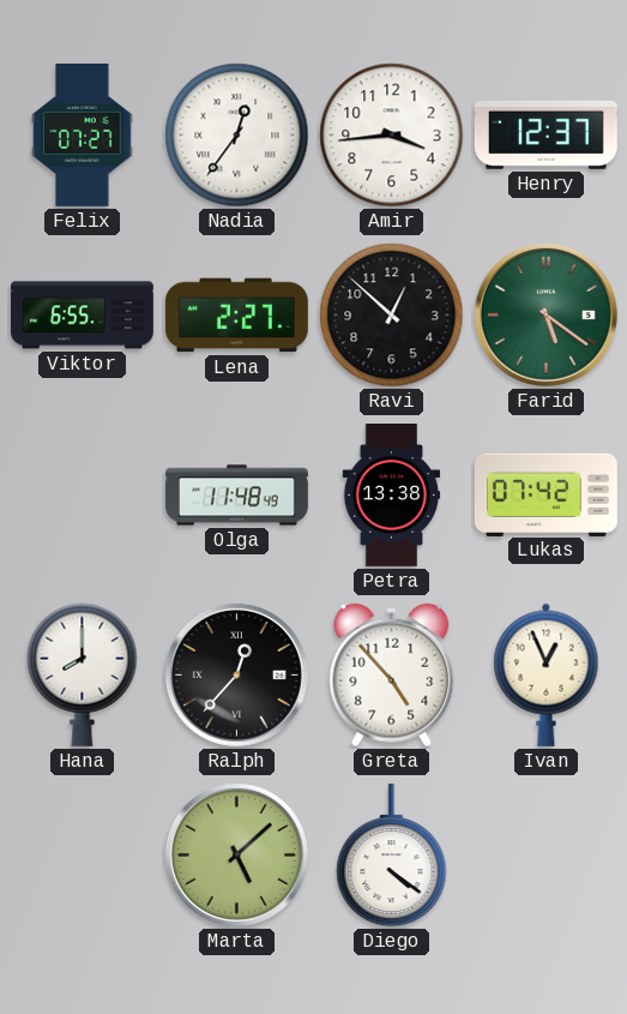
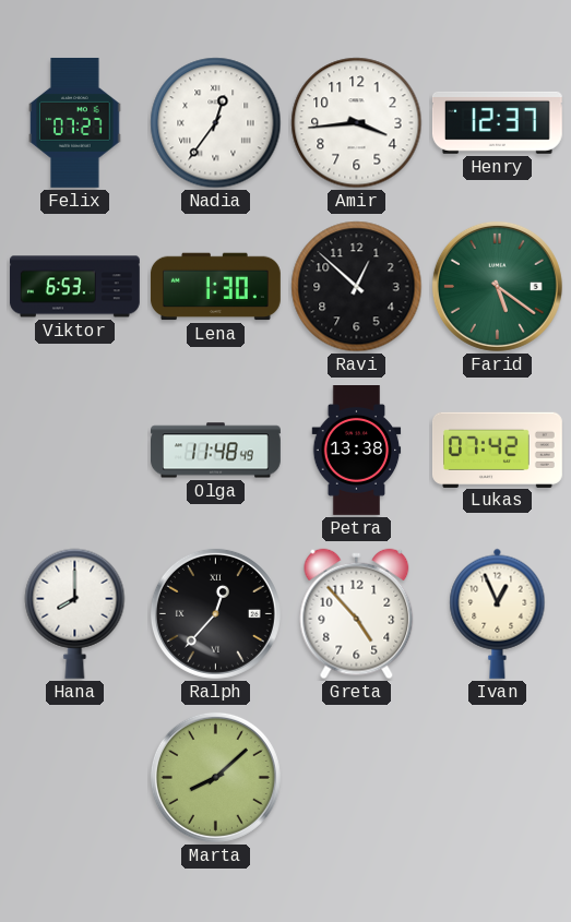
Viktor: 6:55 -> 6:53 (74, 287)
Lena: 2:27 -> 1:30 (215, 287)
Marta: 5:08 -> 8:08 (215, 777)
Diego: 4:21 -> none (392, 856)
